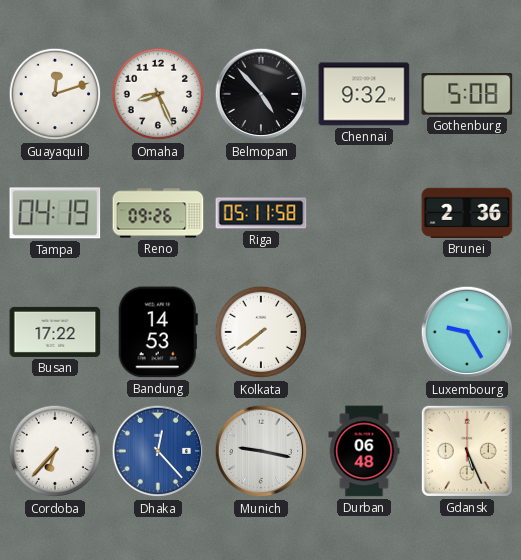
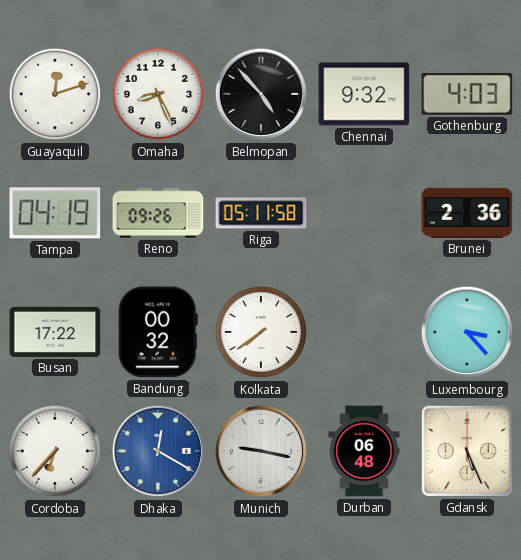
Gothenburg: 5:08 -> 4:03 (467, 95)
Bandung: 14:53 -> 00:32 (158, 332)
Luxembourg: 9:25 -> 3:23 (467, 332)
Dhaka: 12:23 -> 12:20 (158, 451)
